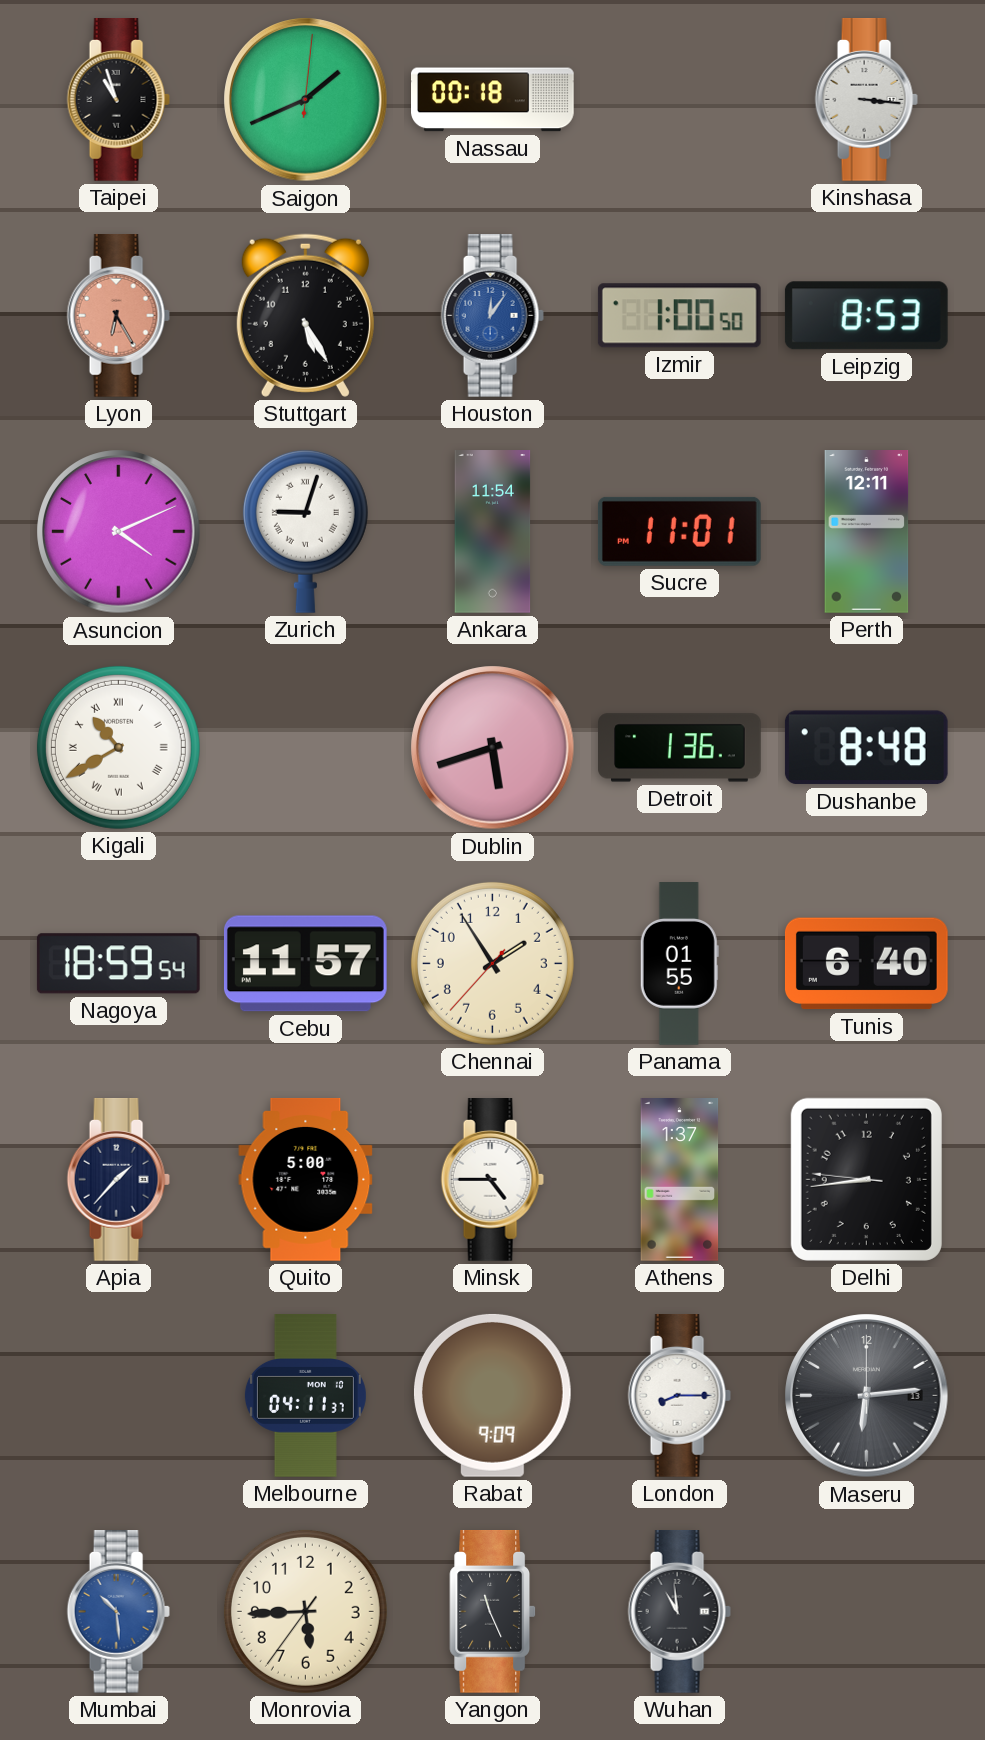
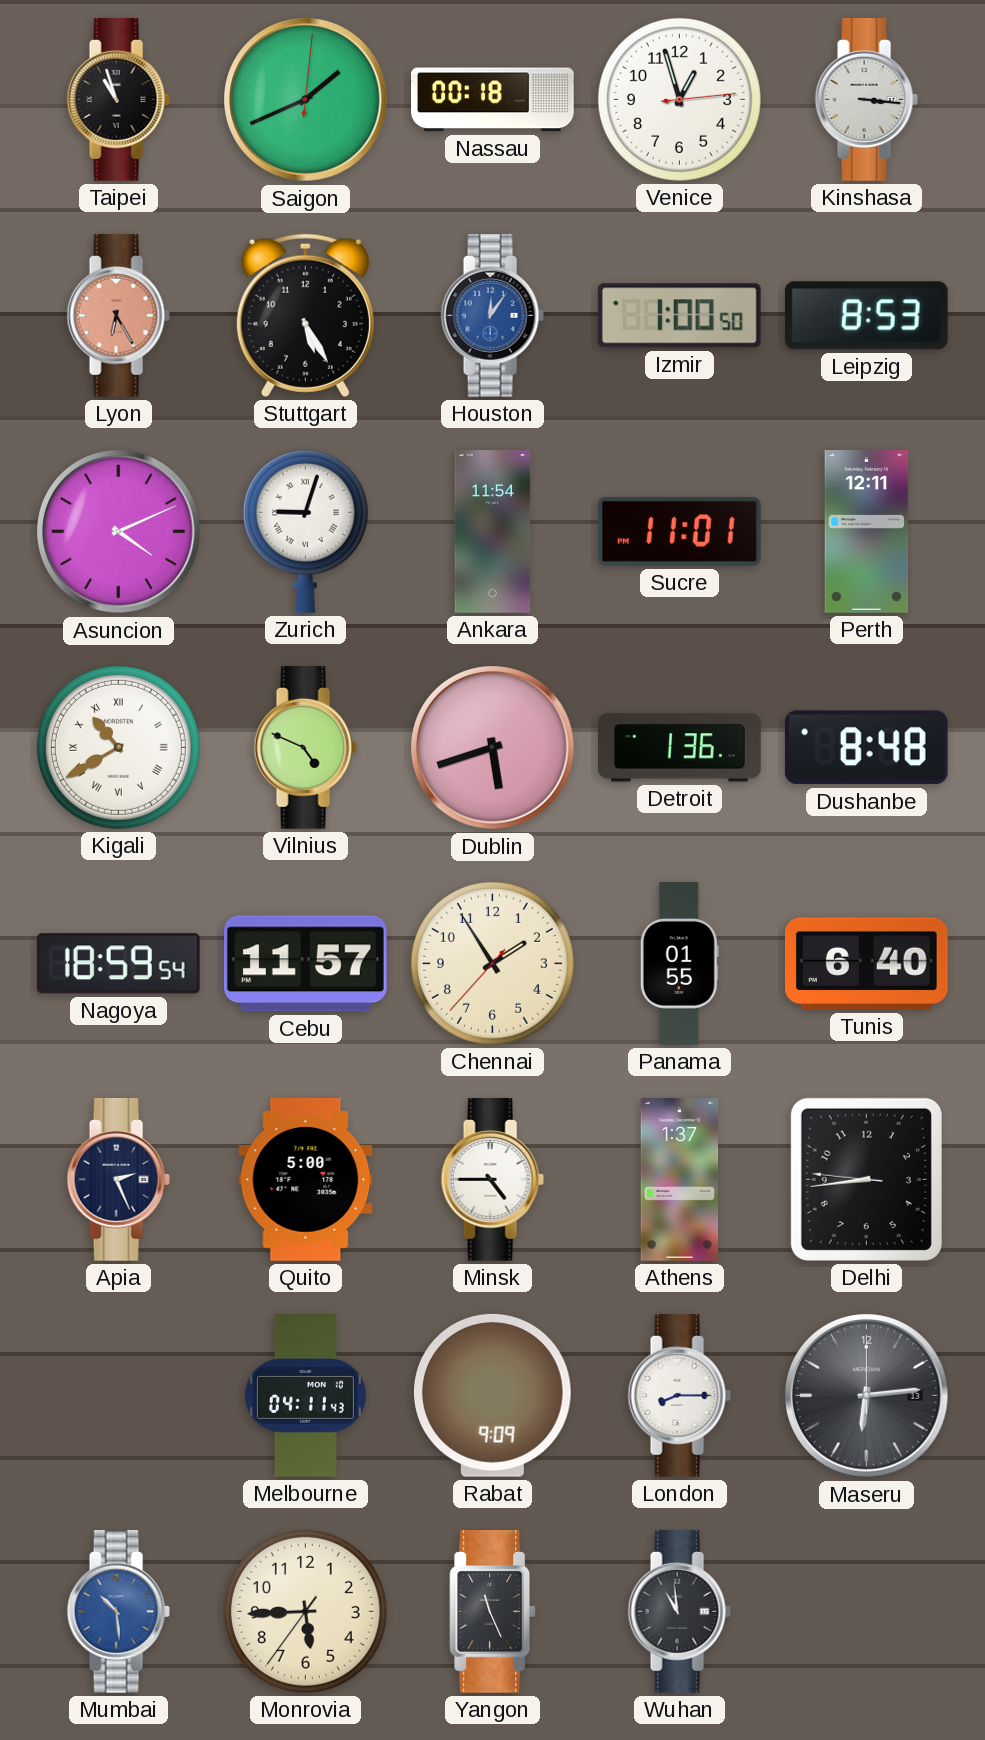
Venice: none -> 12:57 (679, 99)
Vilnius: none -> 4:49 (305, 748)
Apia: 1:37 -> 2:26 (118, 1180)
Melbourne: 04:11:37 -> 04:11:43 (305, 1396)
